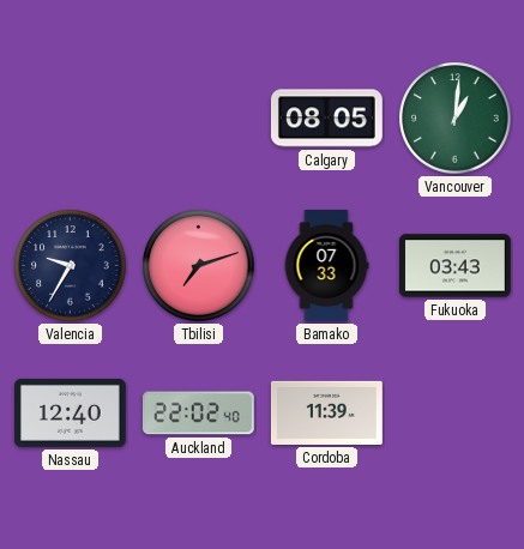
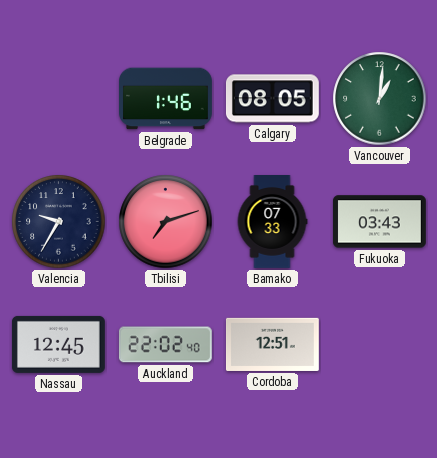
Belgrade: none -> 1:46 (166, 99)
Nassau: 12:40 -> 12:45 (58, 344)
Cordoba: 11:39 -> 12:51 (273, 344)
